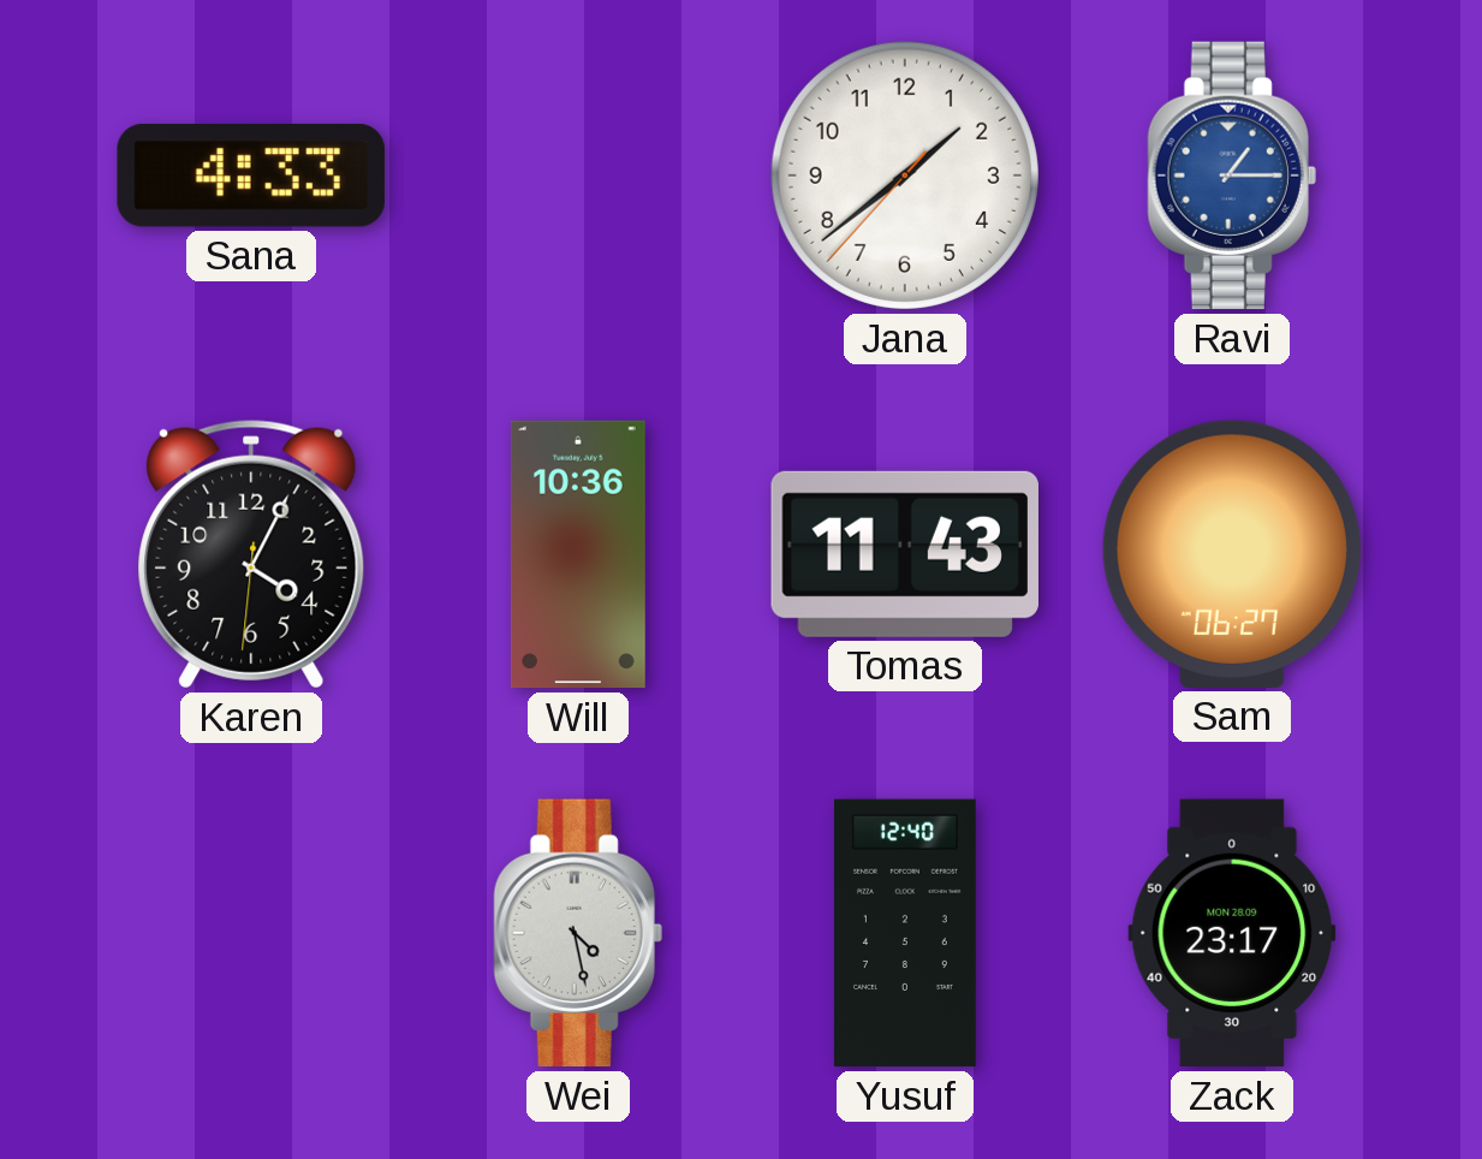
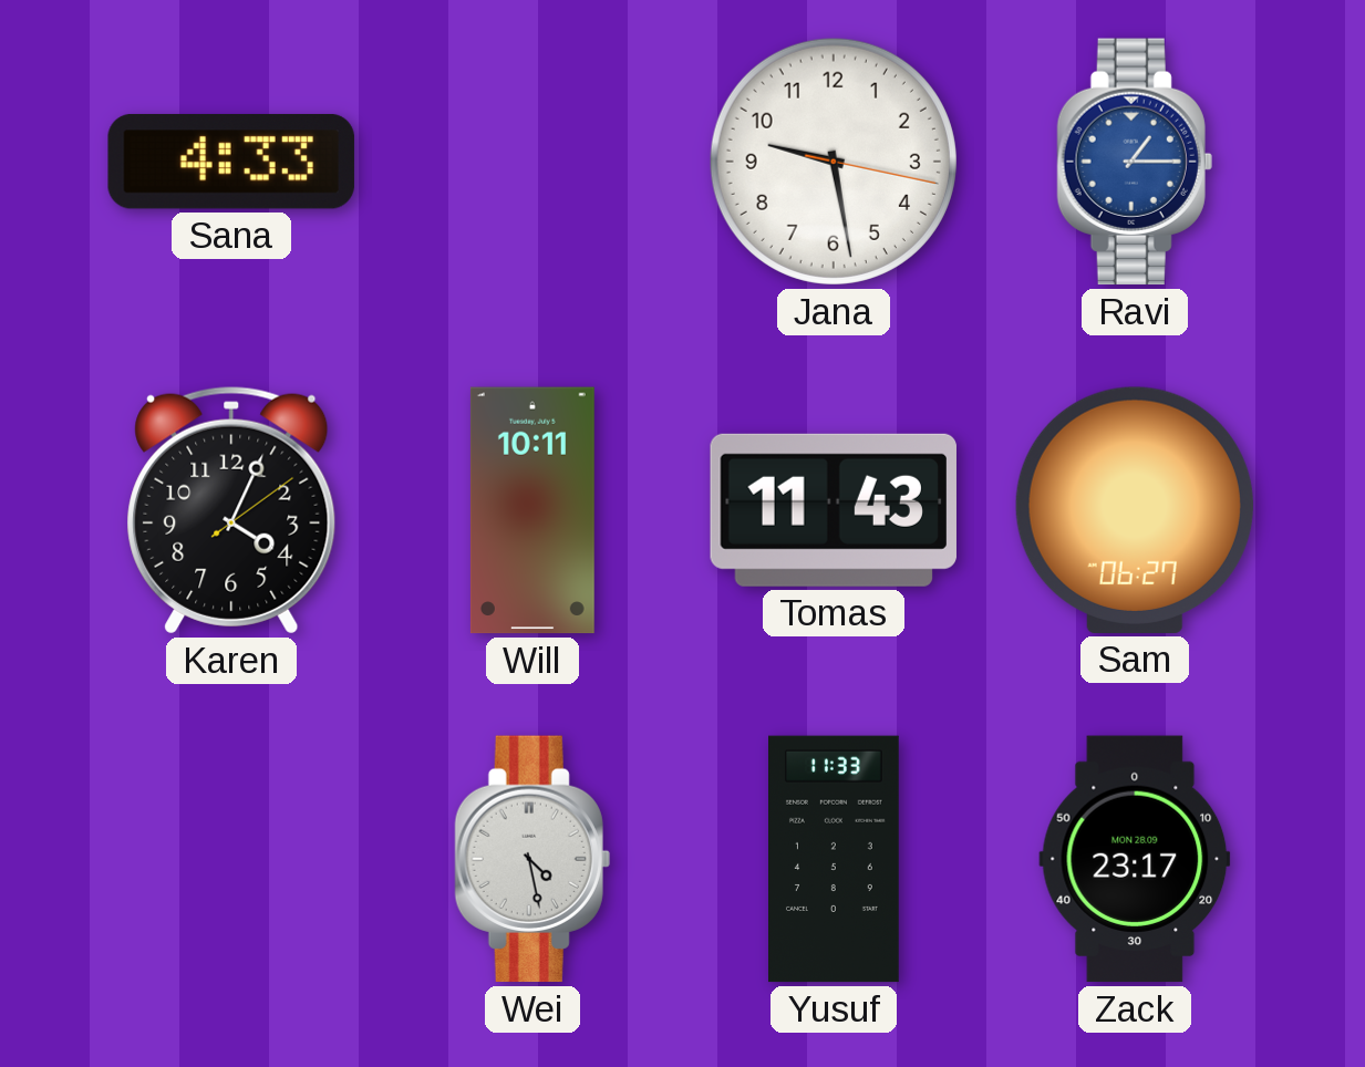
Jana: 1:38 -> 9:28 (834, 162)
Karen: 4:04:31 -> 4:04:09 (231, 510)
Will: 10:36 -> 10:11 (532, 510)
Yusuf: 12:40 -> 11:33 (835, 859)
